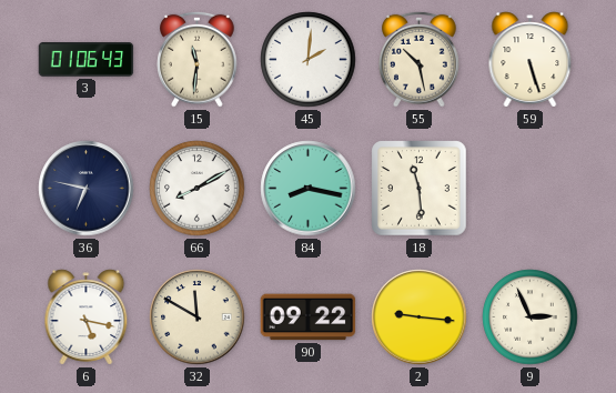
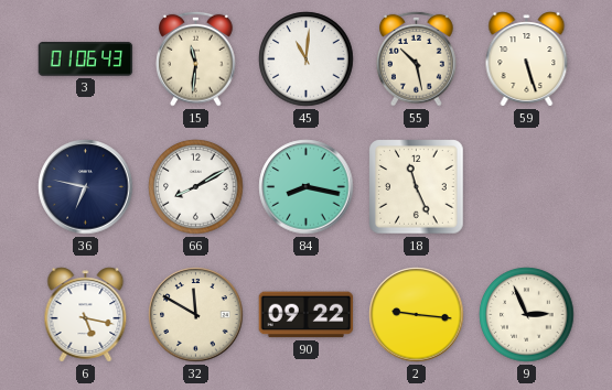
45: 2:01 -> 11:01 (307, 59)
18: 11:29 -> 11:26 (417, 187)
